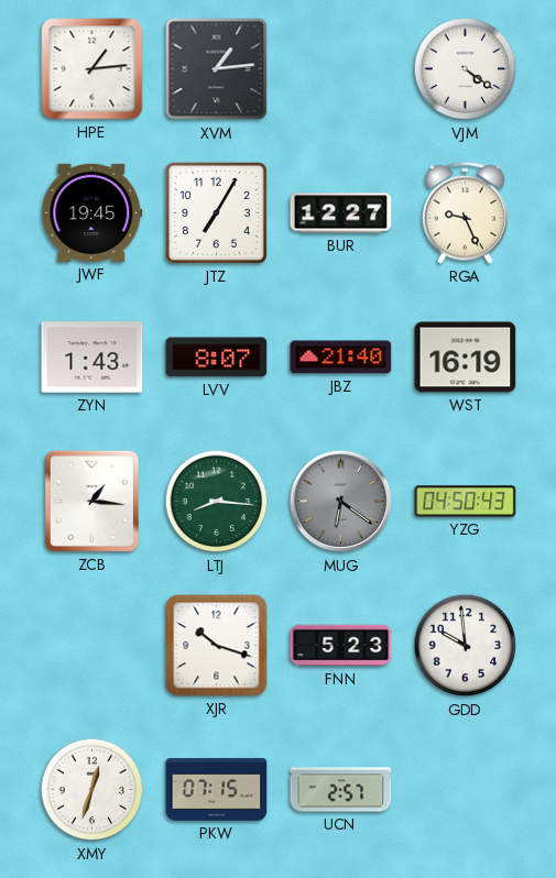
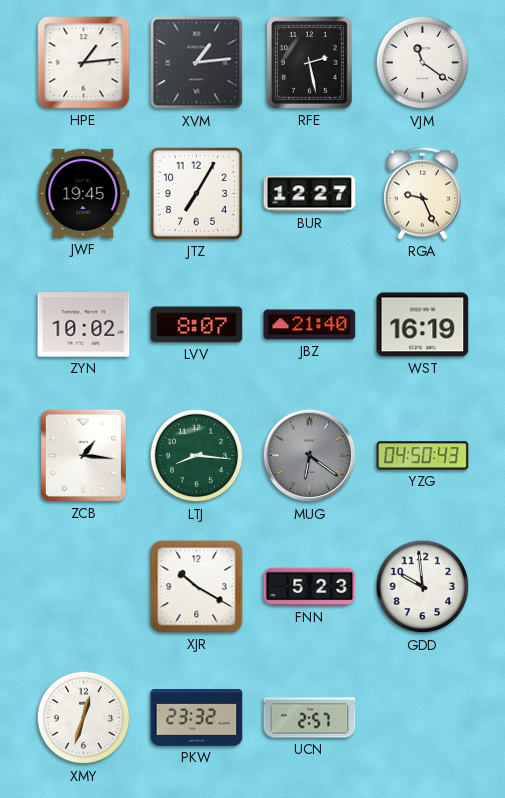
RFE: none -> 2:28 (309, 62)
VJM: 4:21 -> 11:21 (423, 63)
ZYN: 1:43 -> 10:02 (84, 325)
XJR: 10:18 -> 10:20 (197, 587)
PKW: 07:15 -> 23:32 (197, 718)
